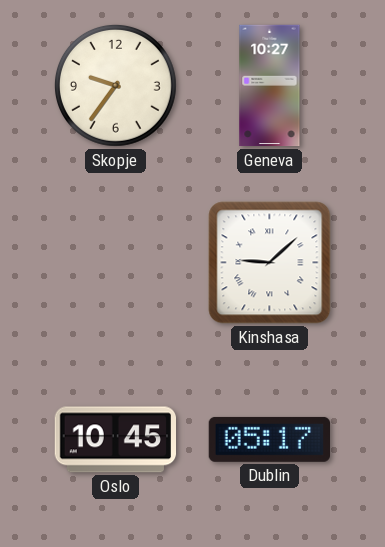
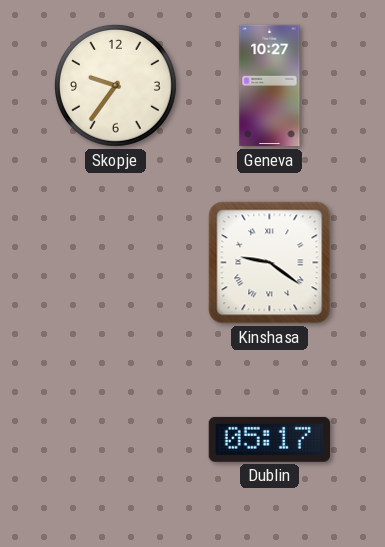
Kinshasa: 9:08 -> 9:21 (270, 263)
Oslo: 10:45 -> none (115, 440)
